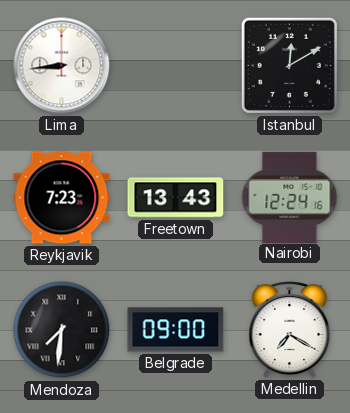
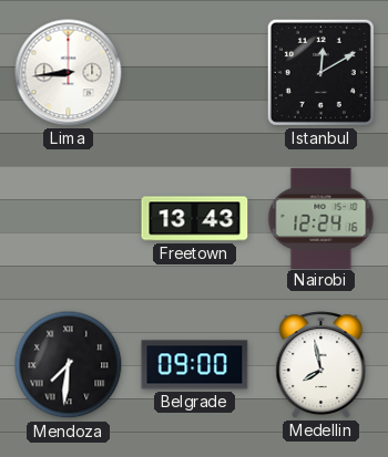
Reykjavik: 7:23 -> none (62, 198)
Medellin: 7:20 -> 7:58 (321, 365)
